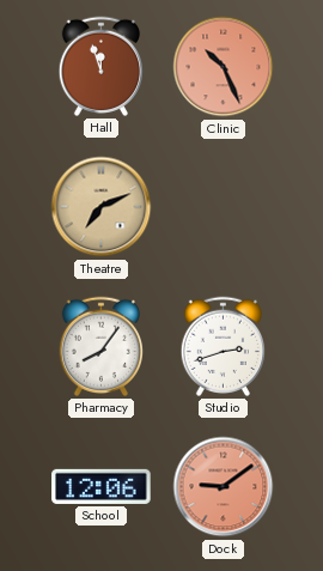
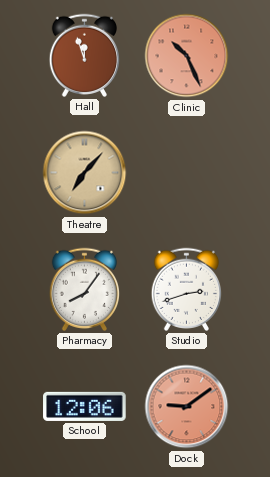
Theatre: 7:11 -> 7:07 (85, 173)
